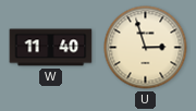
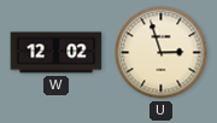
W: 11:40 -> 12:02 (57, 53)
